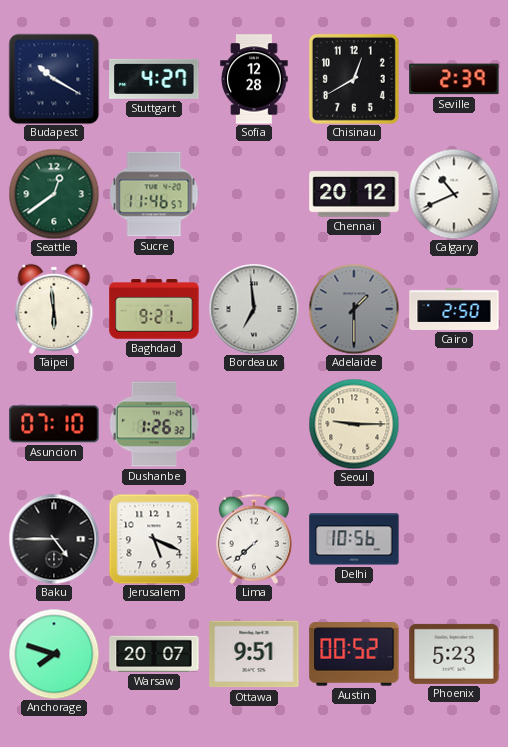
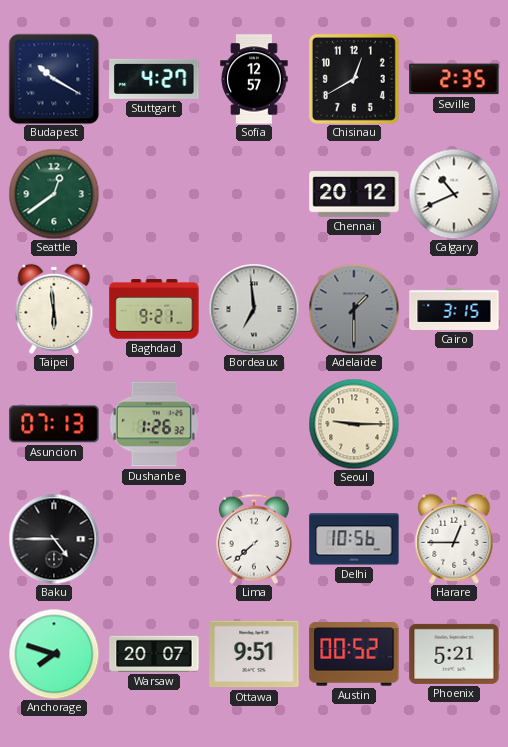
Sofia: 12:28 -> 12:57 (254, 79)
Seville: 2:39 -> 2:35 (454, 79)
Sucre: 11:46 -> none (154, 194)
Cairo: 2:50 -> 3:15 (454, 309)
Asuncion: 07:10 -> 07:13 (54, 424)
Jerusalem: 5:19 -> none (154, 539)
Harare: none -> 12:45 (454, 539)
Phoenix: 5:23 -> 5:21 (454, 654)
